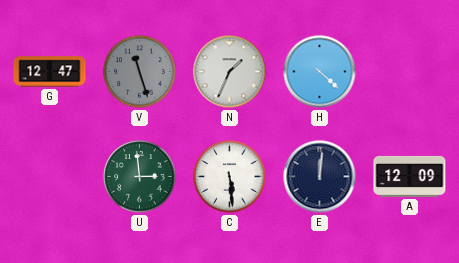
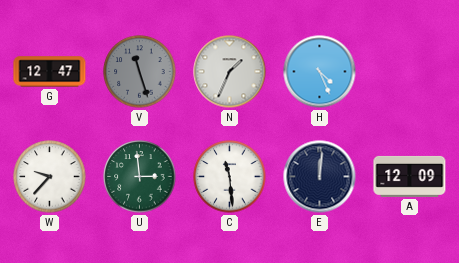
H: 4:22 -> 4:26 (320, 72)
W: none -> 9:37 (50, 177)
C: 5:29 -> 11:29 (230, 177)
